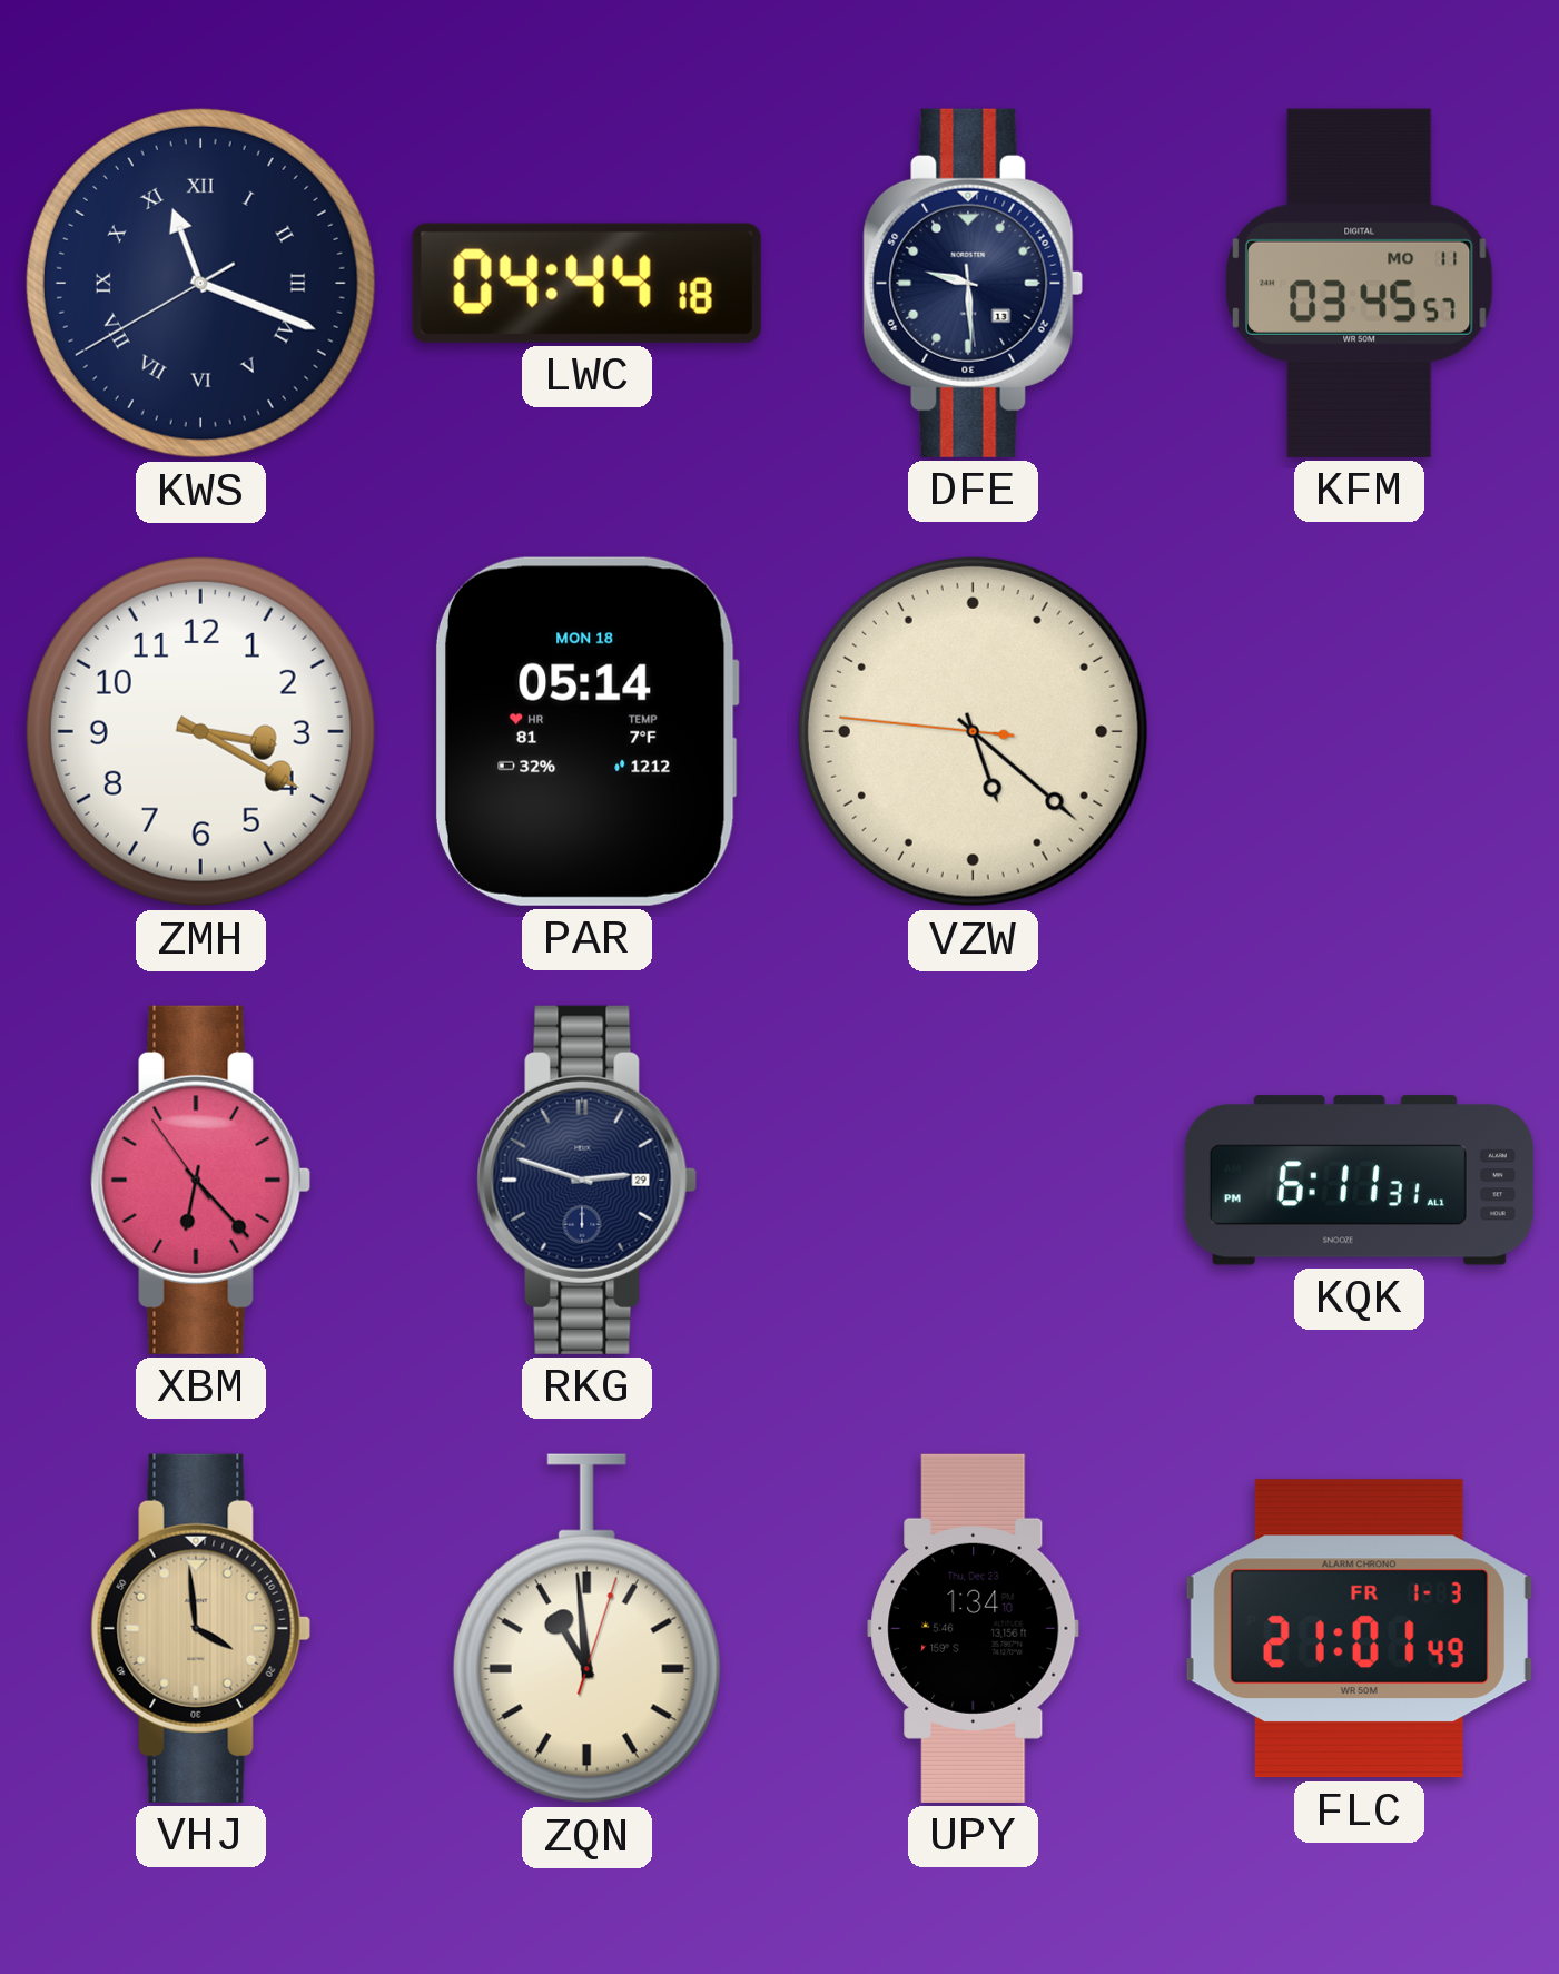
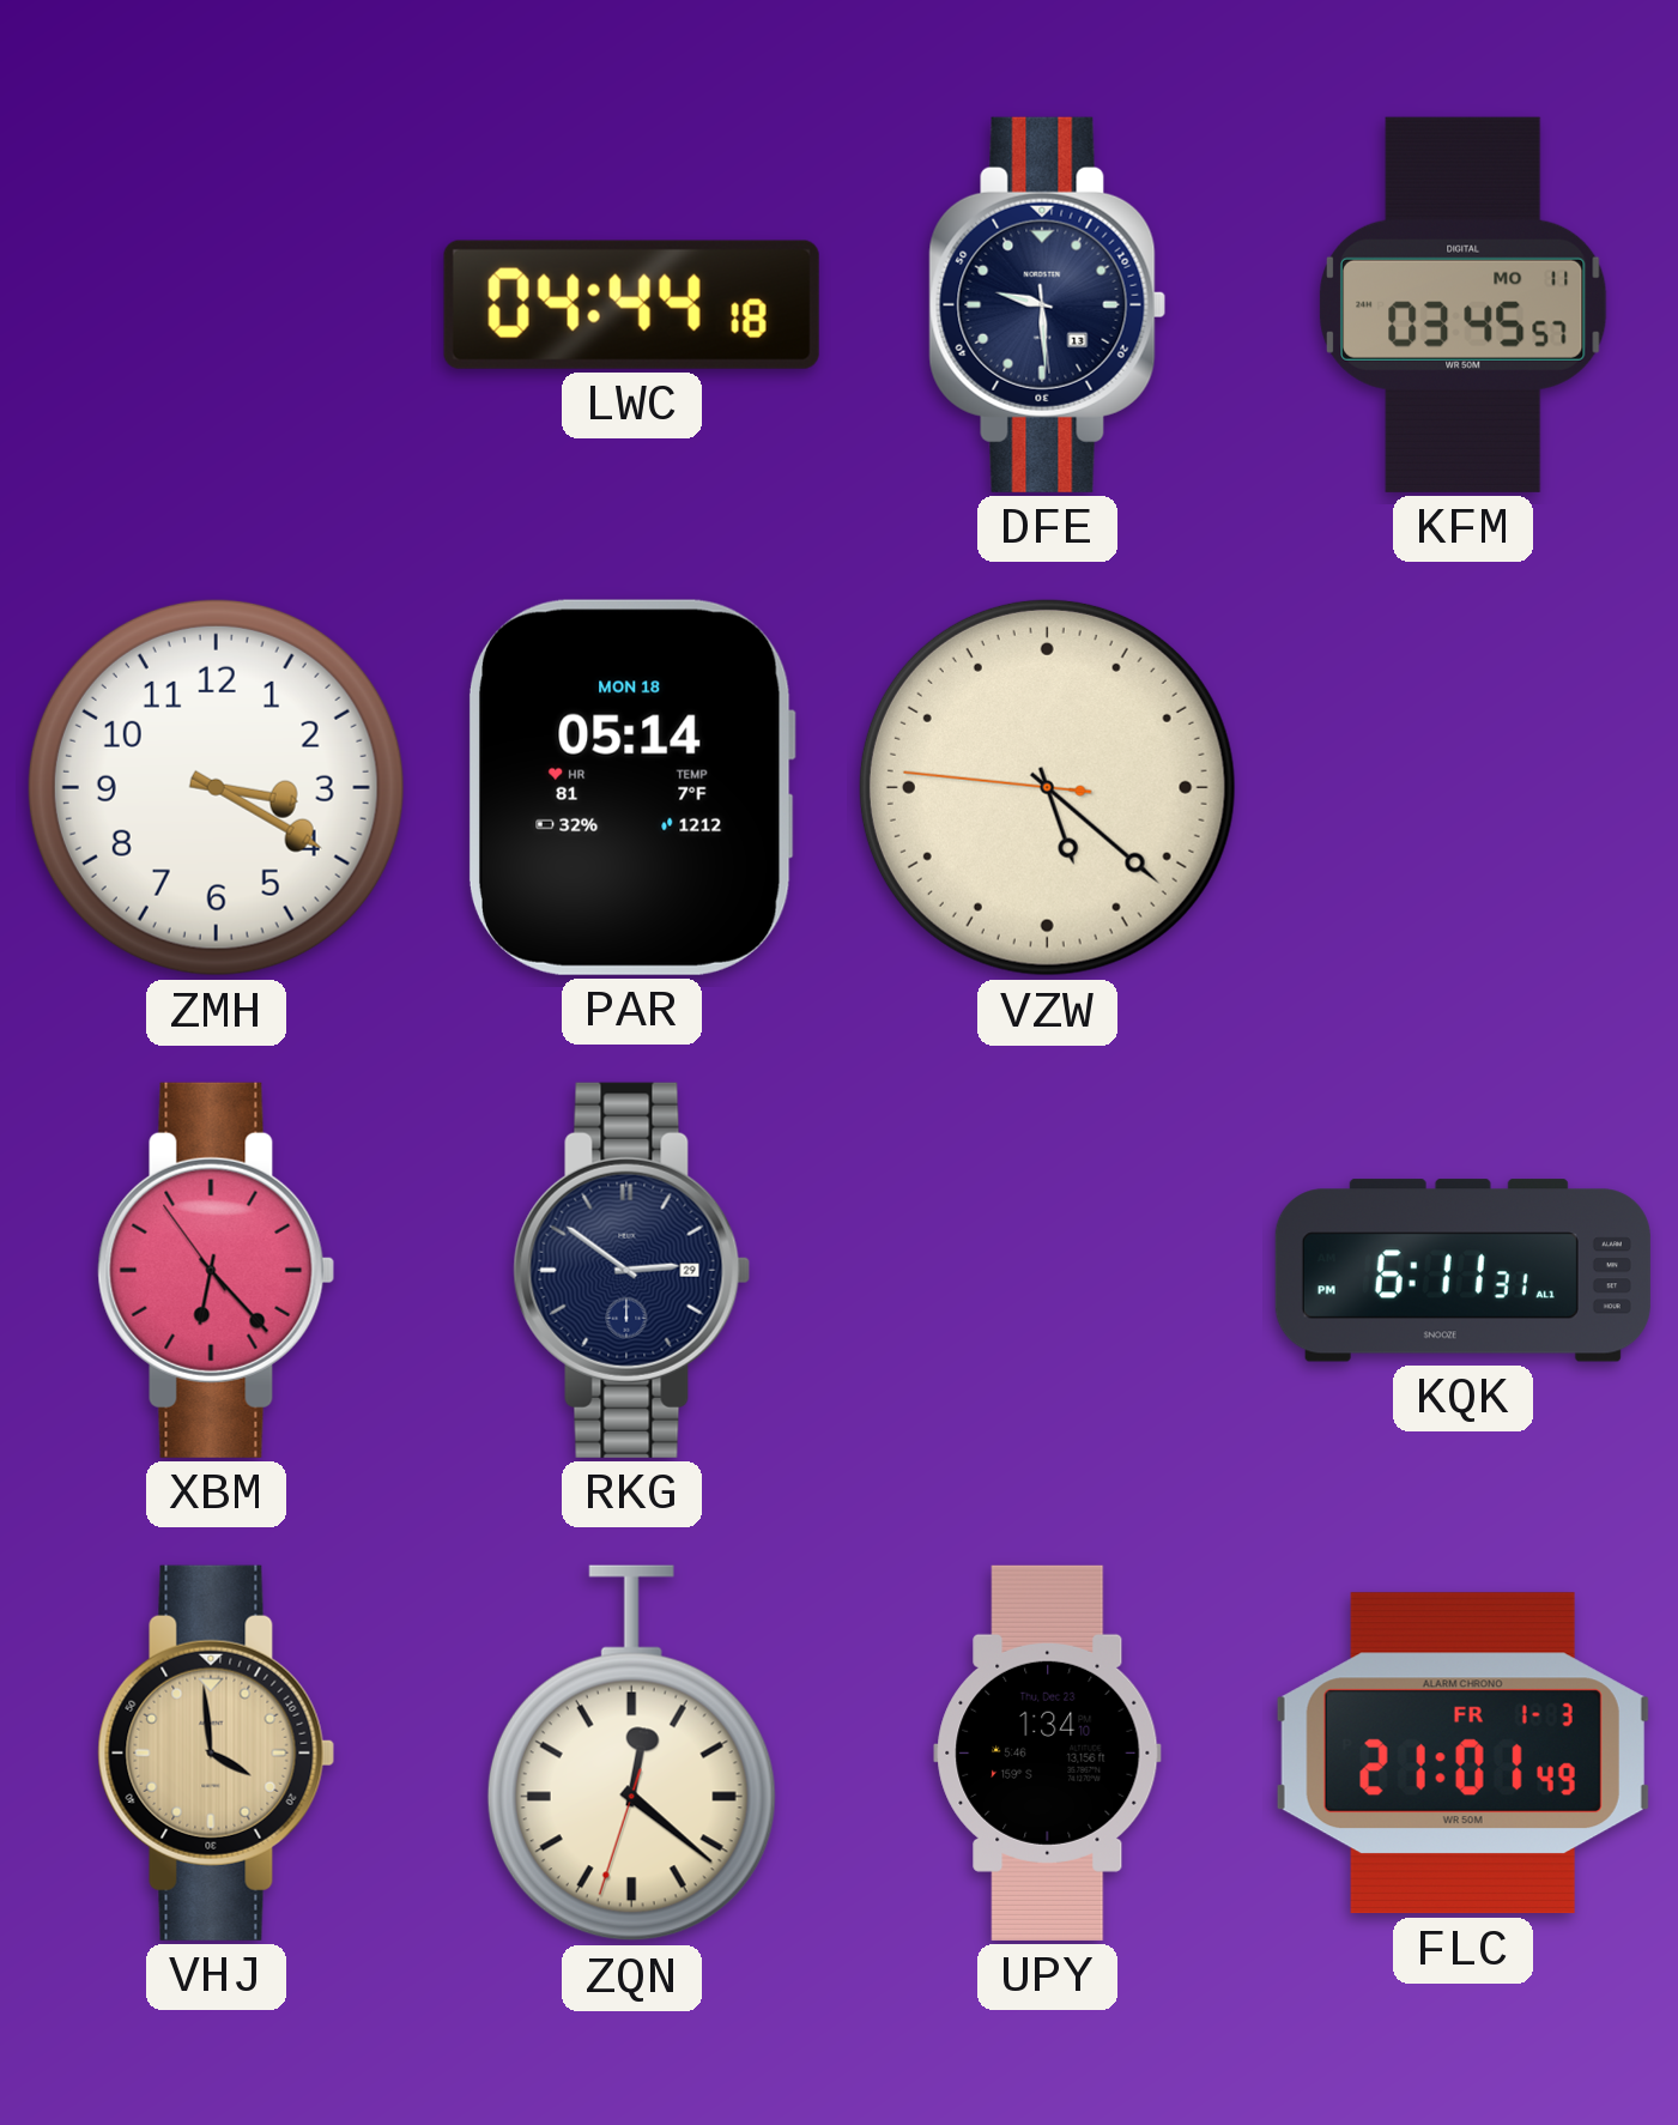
KWS: 11:18 -> none (200, 283)
RKG: 2:48 -> 2:51 (632, 1270)
ZQN: 10:59 -> 12:21 (631, 1754)
